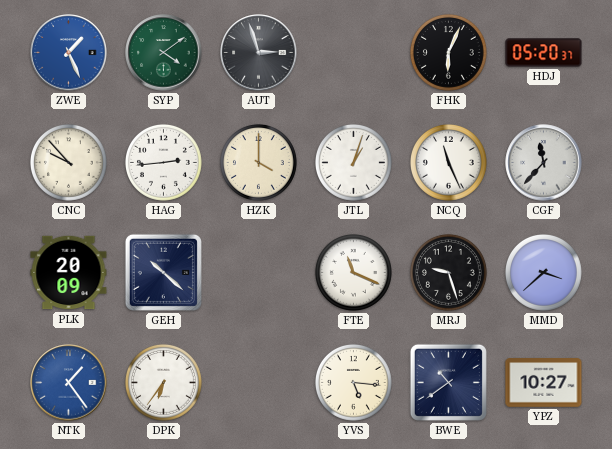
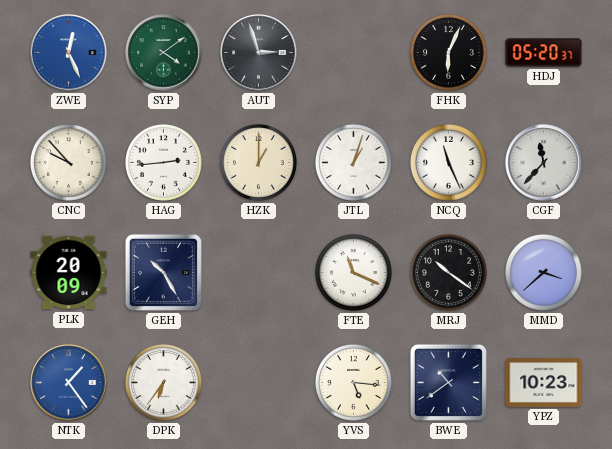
ZWE: 1:26 -> 12:26 (69, 53)
HZK: 4:00 -> 1:00 (258, 162)
GEH: 10:22 -> 10:25 (163, 272)
MRJ: 9:27 -> 10:21 (448, 272)
YPZ: 10:27 -> 10:23 (544, 383)
